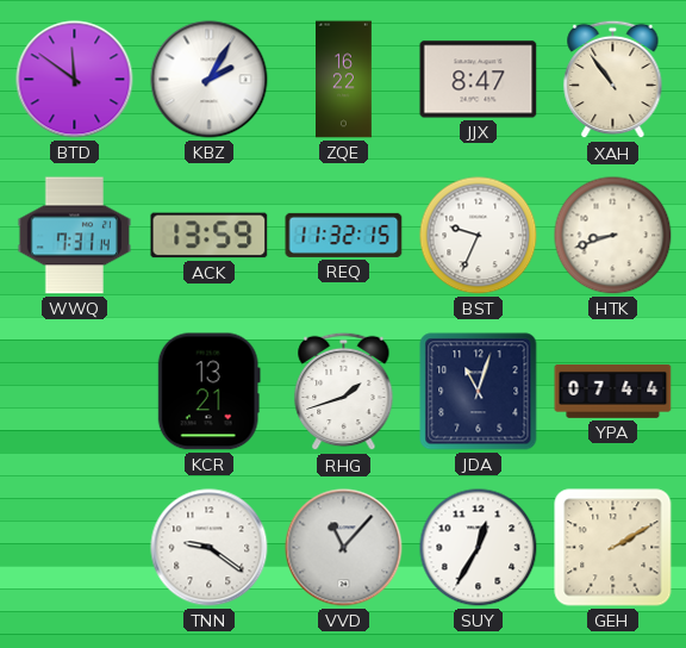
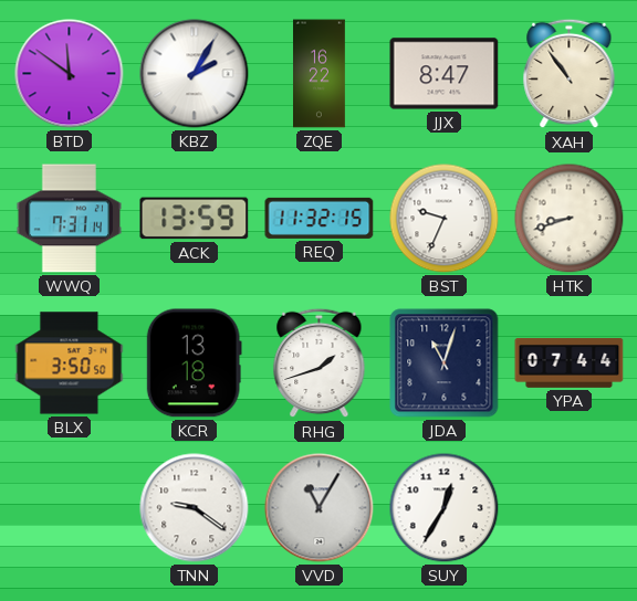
BLX: none -> 3:50 (70, 363)
KCR: 13:21 -> 13:18 (194, 363)
VVD: 11:07 -> 11:05 (320, 508)
GEH: 2:10 -> none (613, 548)
